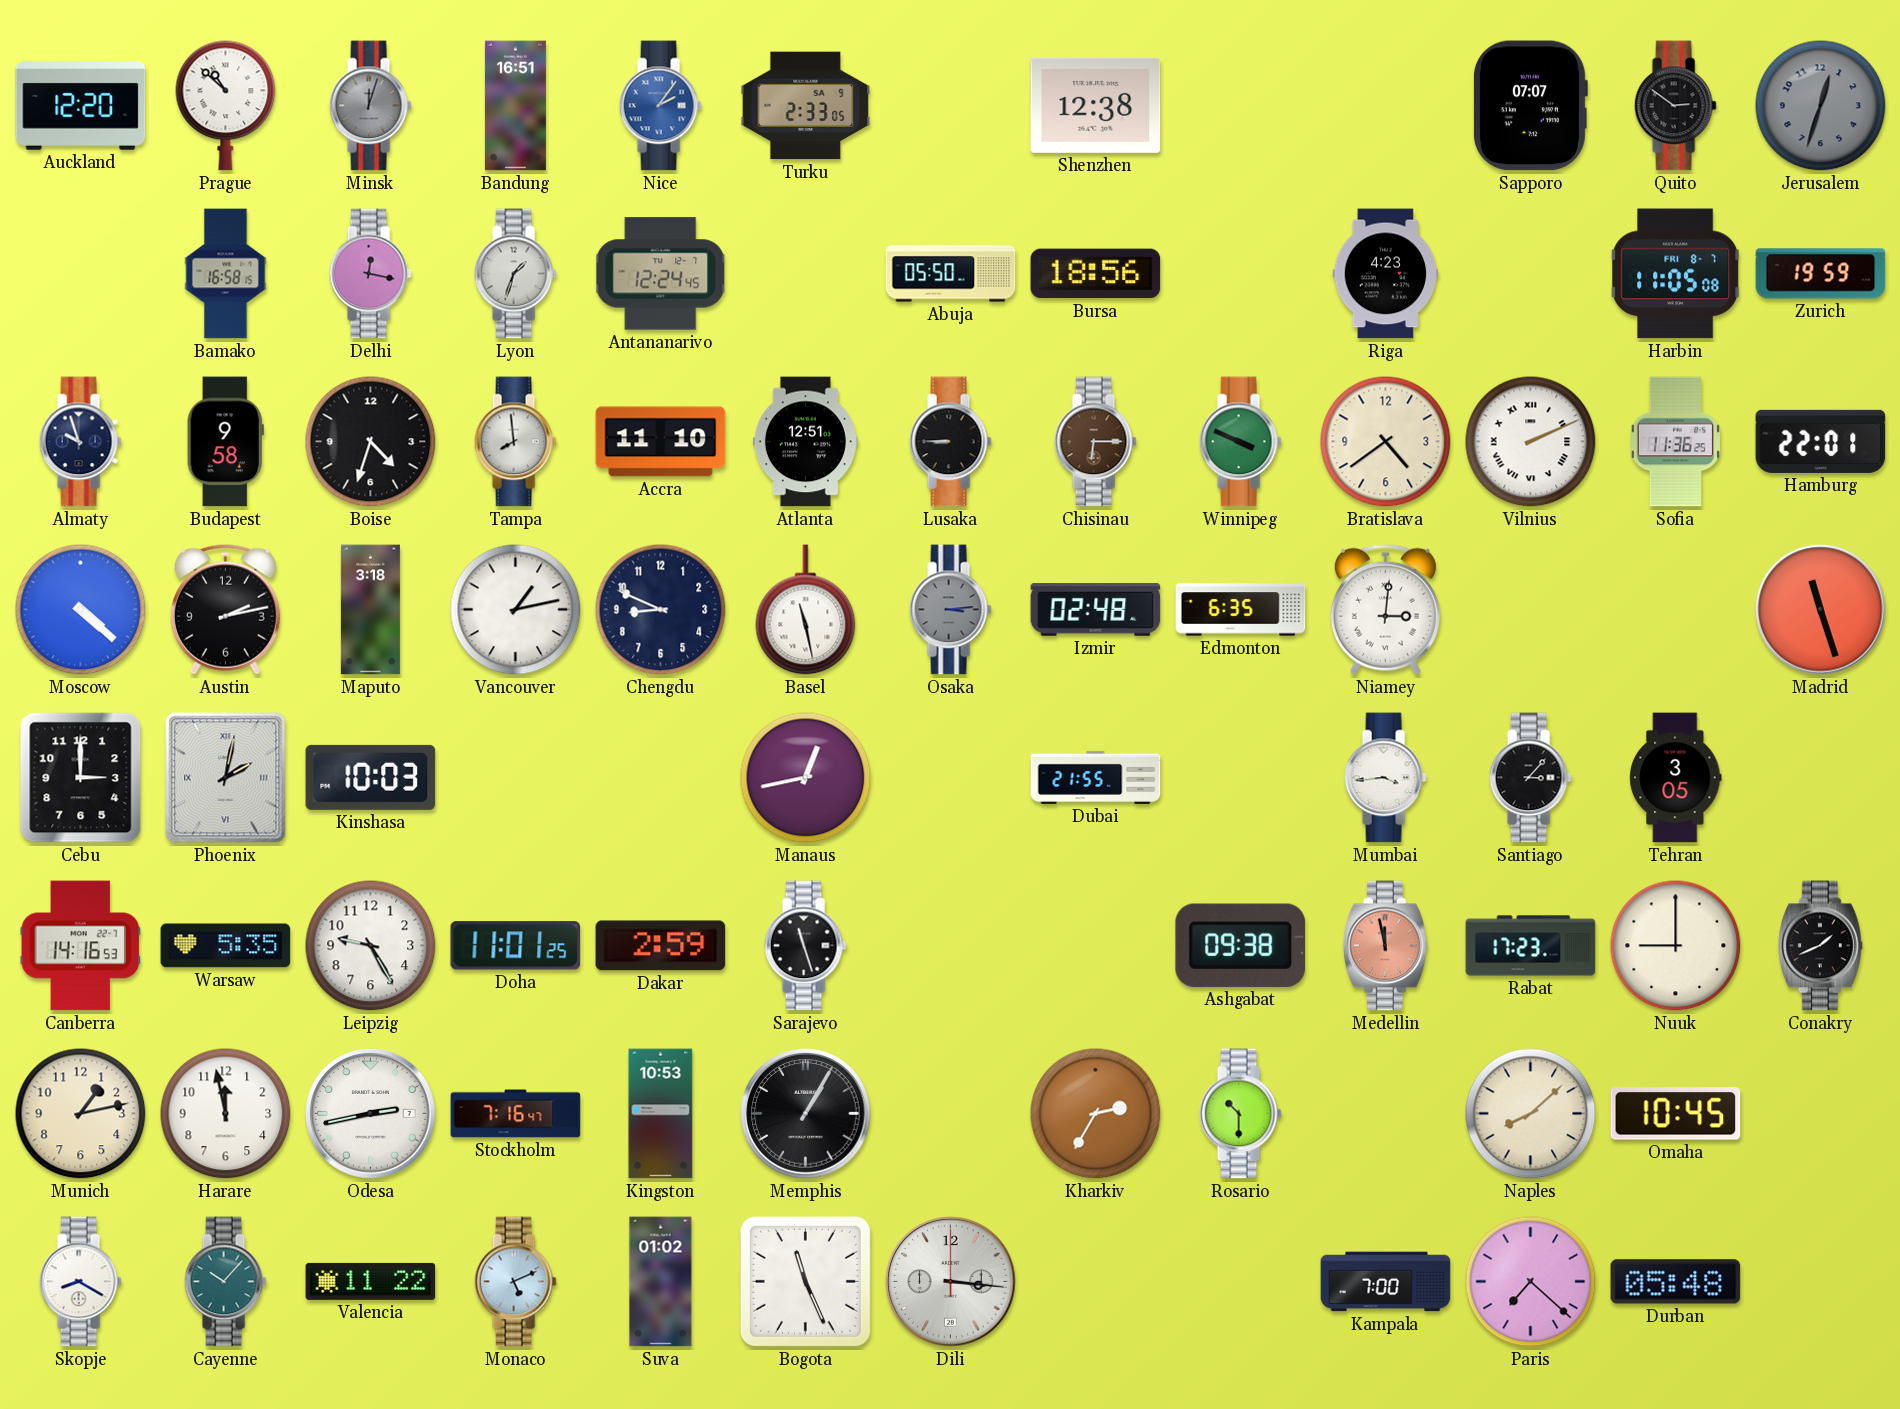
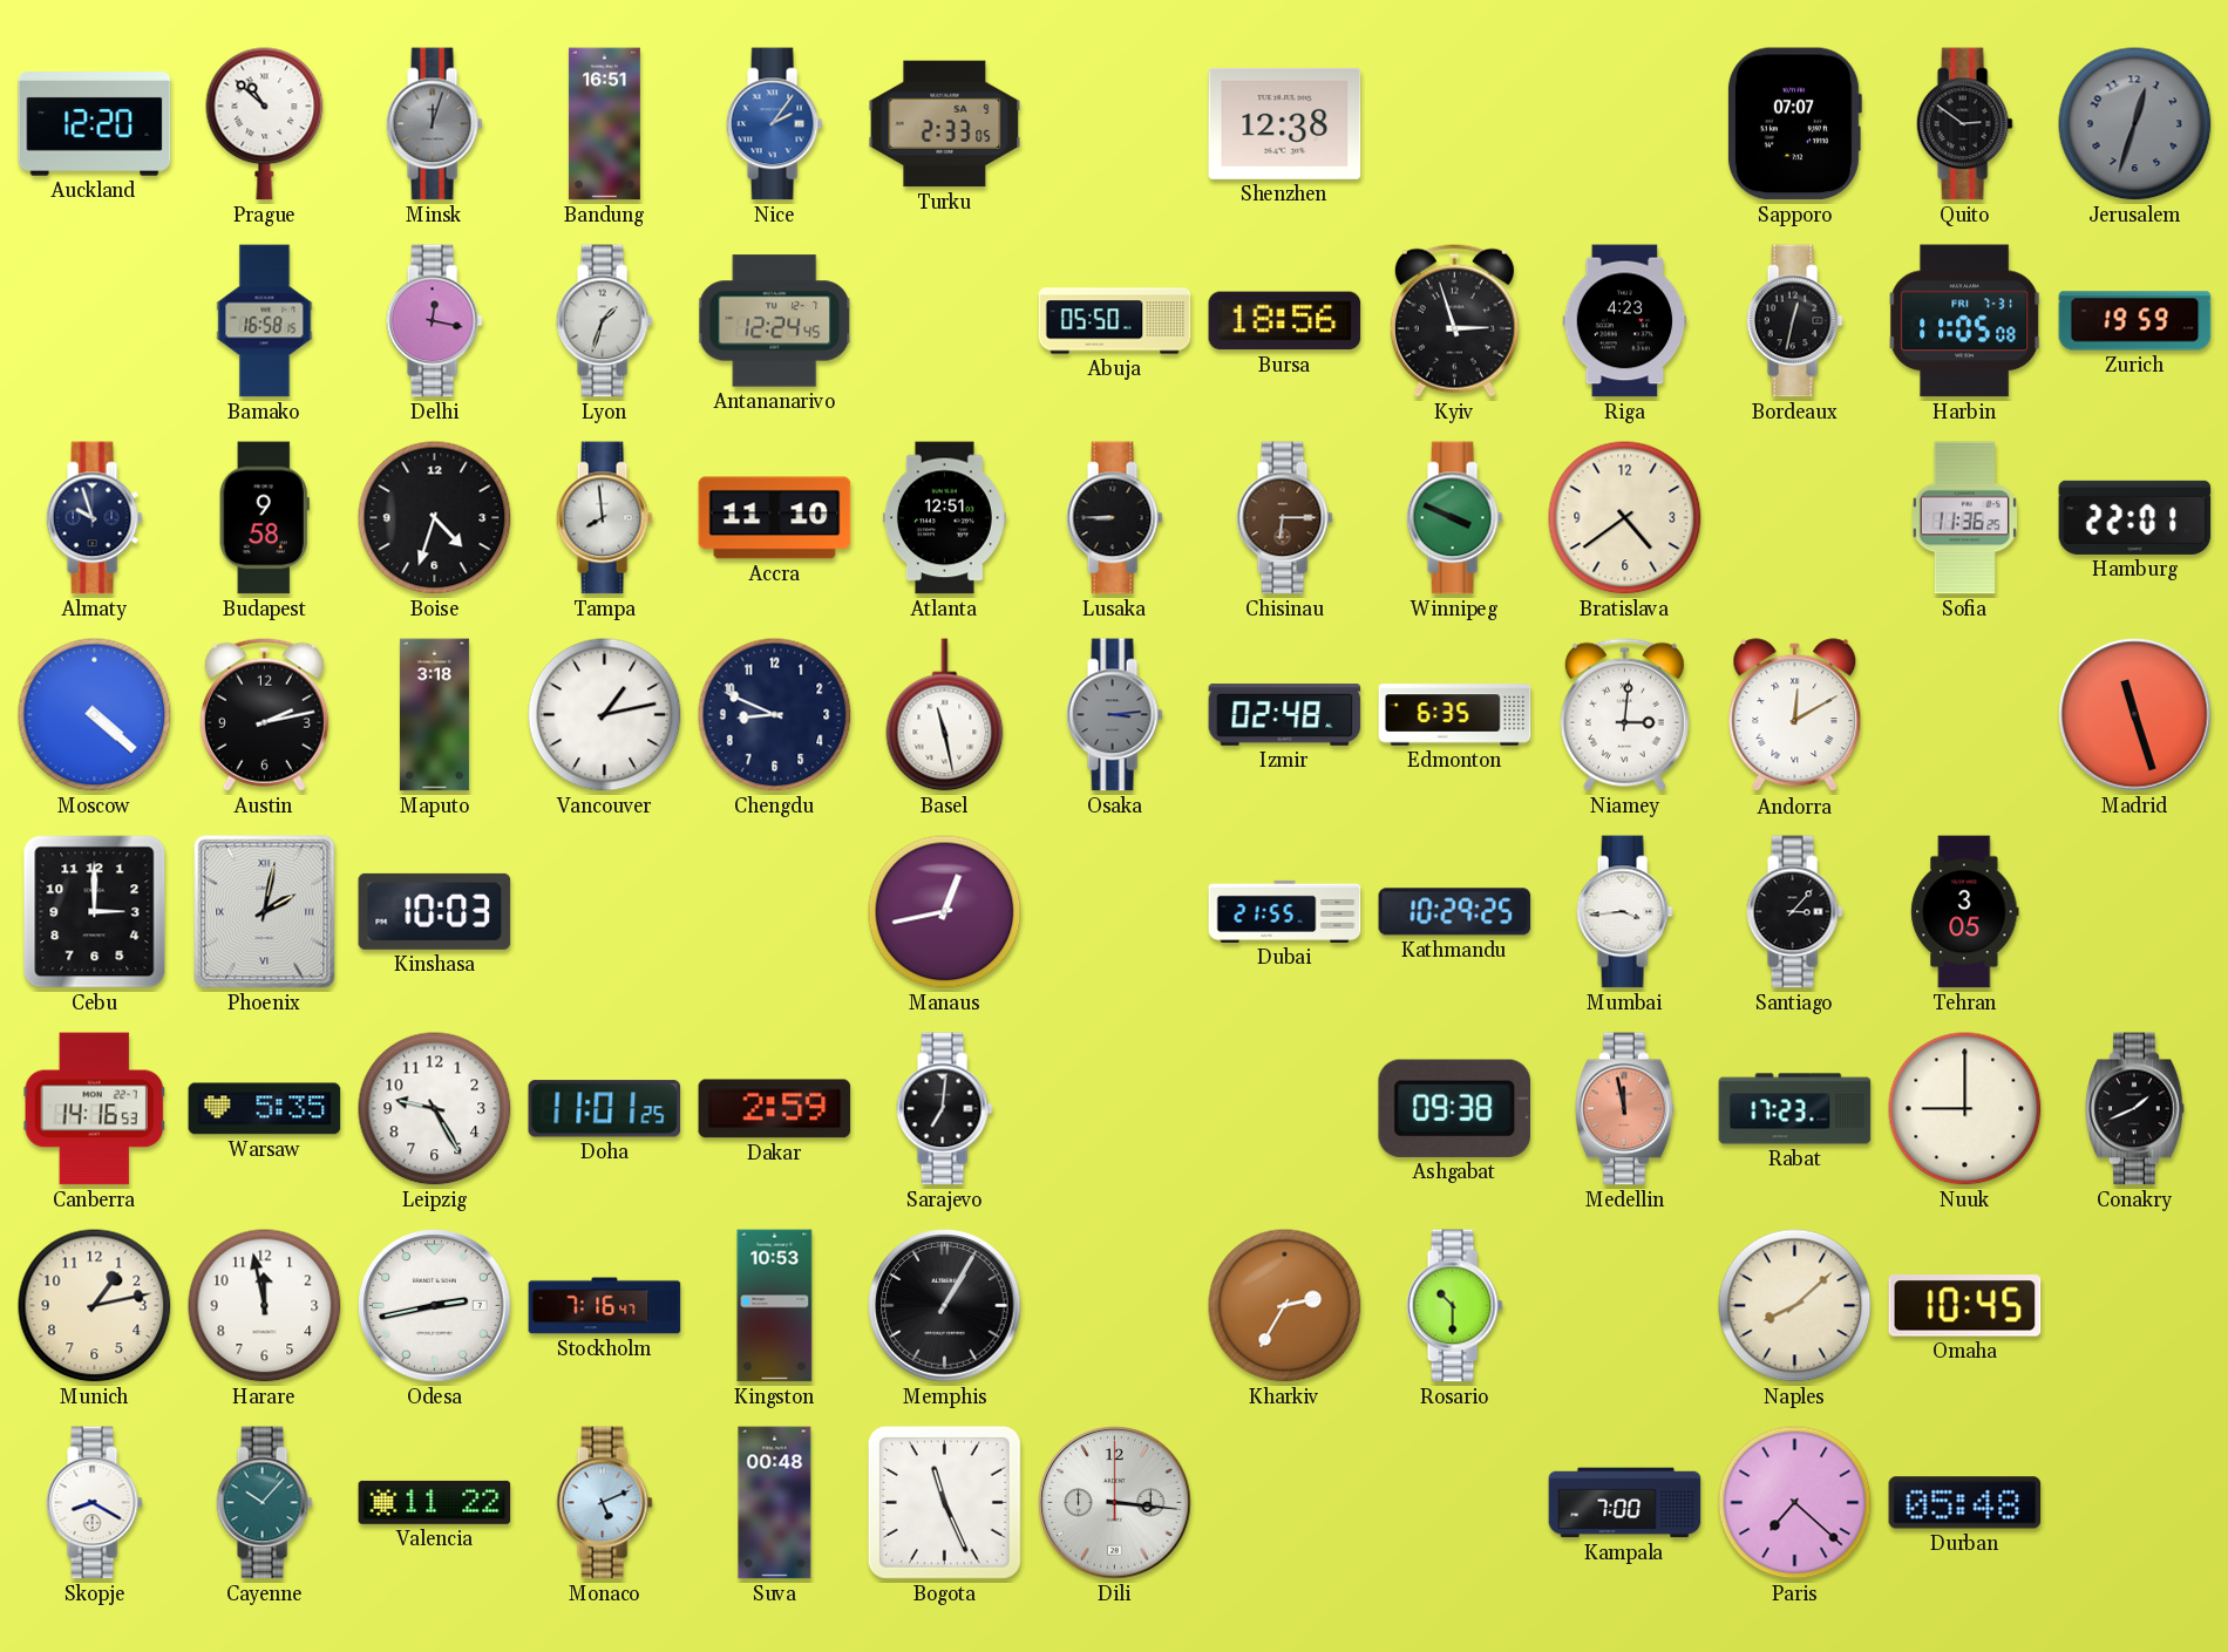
Kyiv: none -> 2:57 (1454, 320)
Bordeaux: none -> 12:32 (1794, 321)
Harbin date: FRI 8-7 -> FRI 7-31 (1965, 321)
Vilnius: 2:11 -> none (1531, 442)
Andorra: none -> 12:10 (1795, 715)
Kathmandu: none -> 10:29 (1455, 912)
Sarajevo: 11:27 -> 7:01 (944, 1109)
Suva: 01:02 -> 00:48 (775, 1503)
